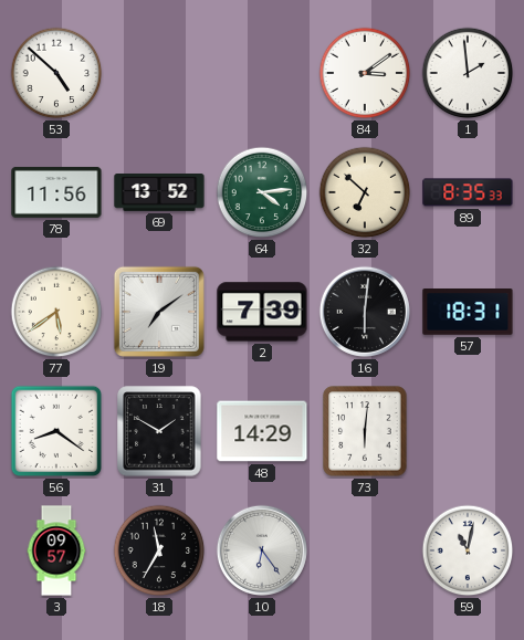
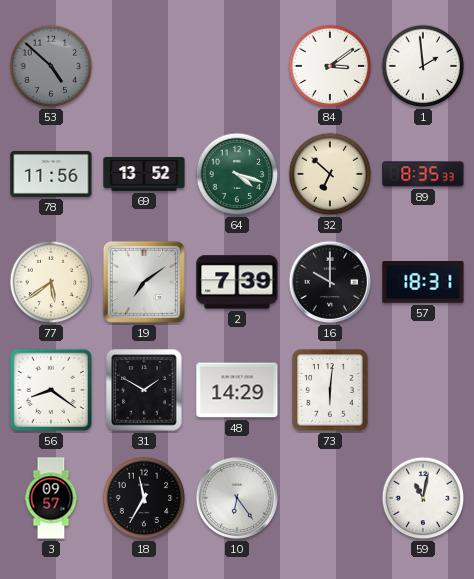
53 dial: white -> grey (51, 66)
64: 4:14 -> 4:18 (237, 174)
16: 6:01 -> 10:00 (330, 282)
